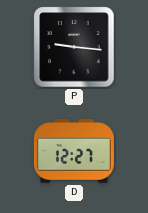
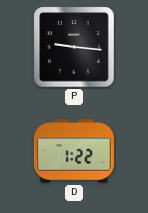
D: 12:27 -> 1:22 (74, 151)
